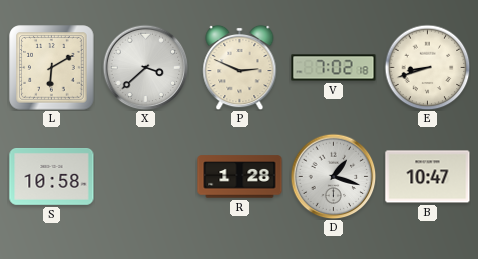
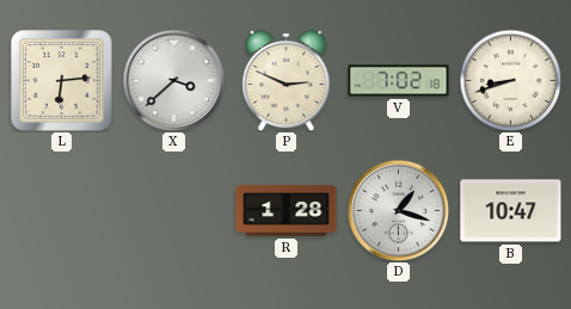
L: 6:10 -> 6:14 (62, 81)
S: 10:58 -> none (52, 177)
